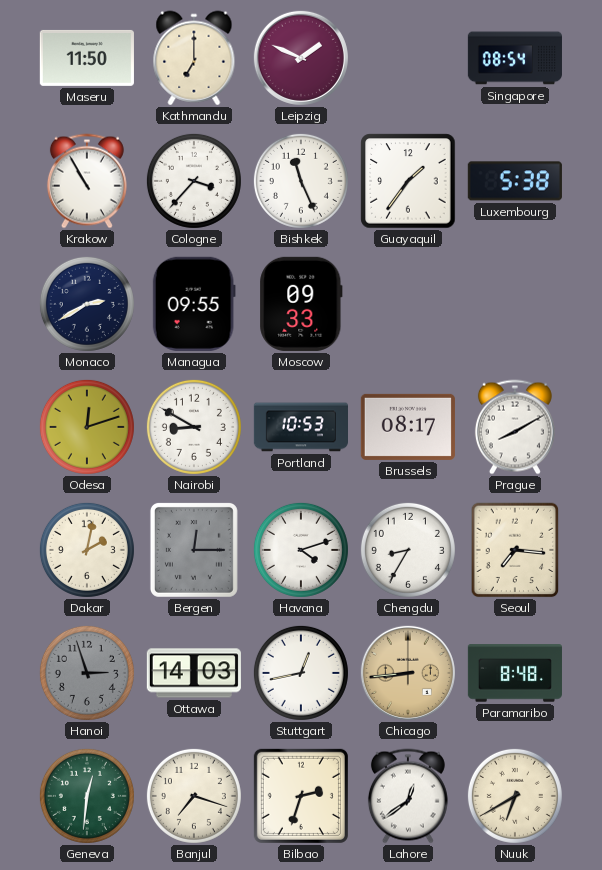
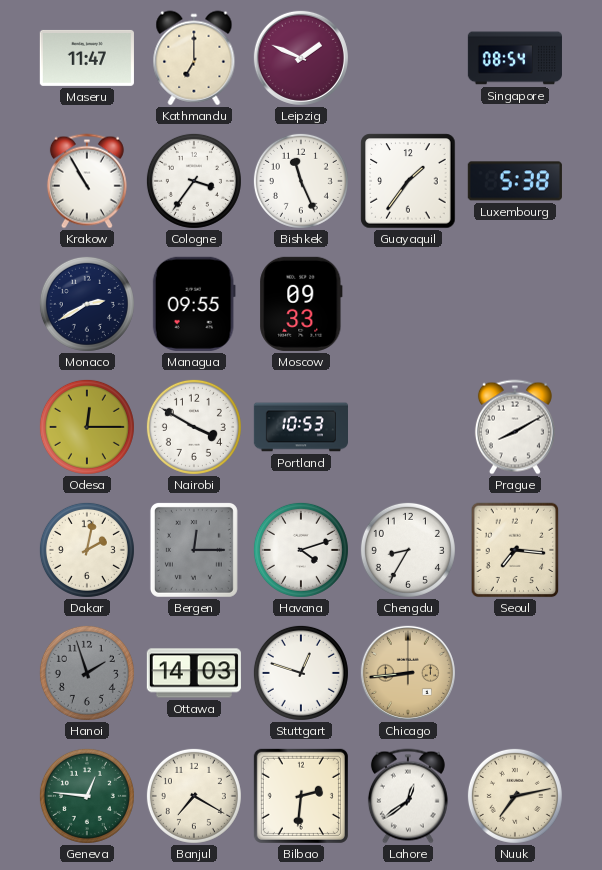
Maseru: 11:50 -> 11:47 (87, 58)
Cologne: 3:37 -> 3:36 (194, 181)
Odesa: 12:12 -> 12:15 (87, 427)
Nairobi: 8:50 -> 3:50 (194, 427)
Brussels: 08:17 -> none (408, 427)
Hanoi: 2:57 -> 1:57 (87, 673)
Stuttgart: 12:43 -> 12:48 (301, 673)
Paramaribo: 8:48 -> none (515, 673)
Geneva: 12:31 -> 12:46 (87, 796)
Banjul: 7:18 -> 7:20 (194, 796)
Bilbao: 2:33 -> 2:31 (301, 796)
Nuuk: 6:40 -> 7:13 (515, 796)
